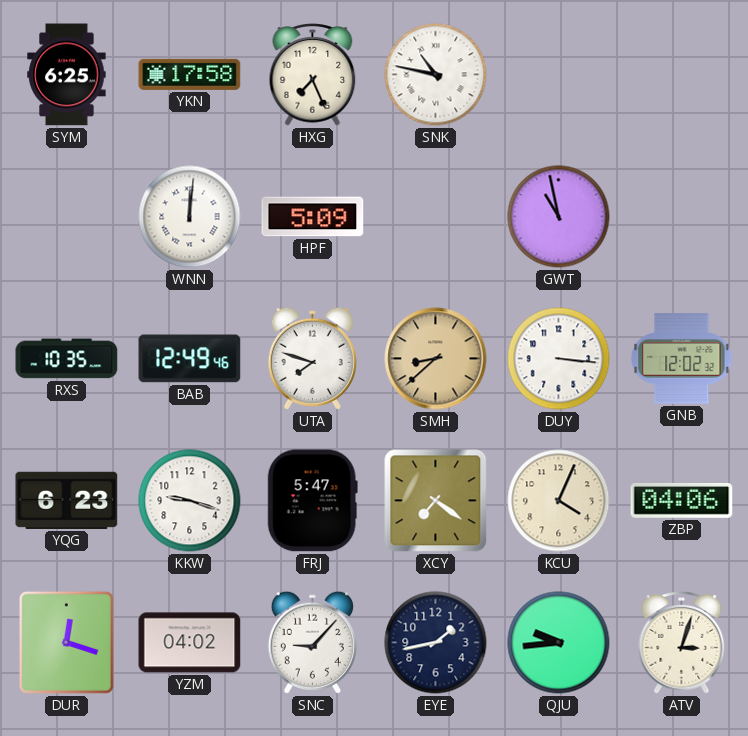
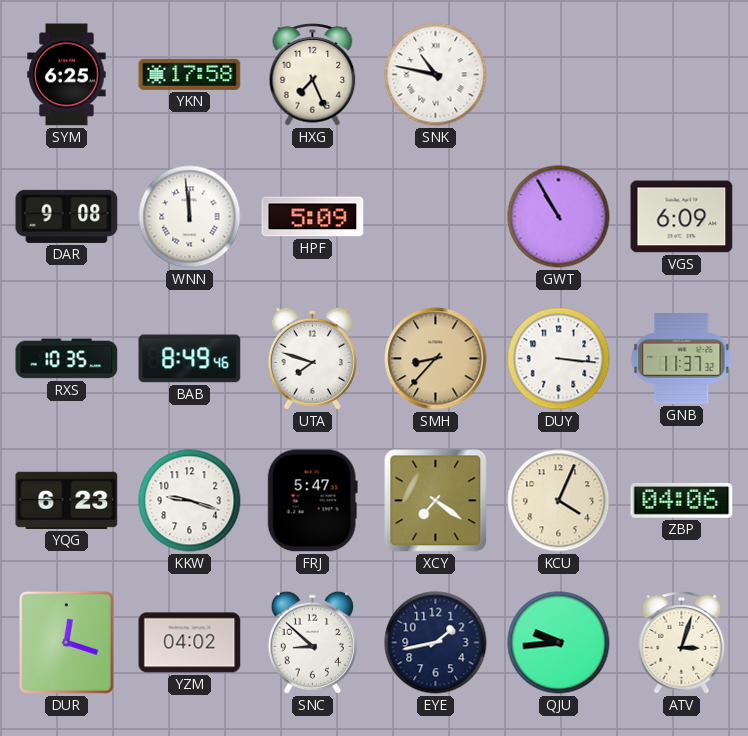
DAR: none -> 9:08 (67, 216)
WNN: 12:01 -> 11:59 (190, 217)
GWT: 10:58 -> 10:55 (559, 217)
VGS: none -> 6:09 (682, 217)
BAB: 12:49 -> 8:49 (190, 359)
SMH: 8:38 -> 8:37 (436, 359)
GNB: 12:02 -> 11:37 (682, 359)
SNC: 9:07 -> 8:52 (312, 642)
